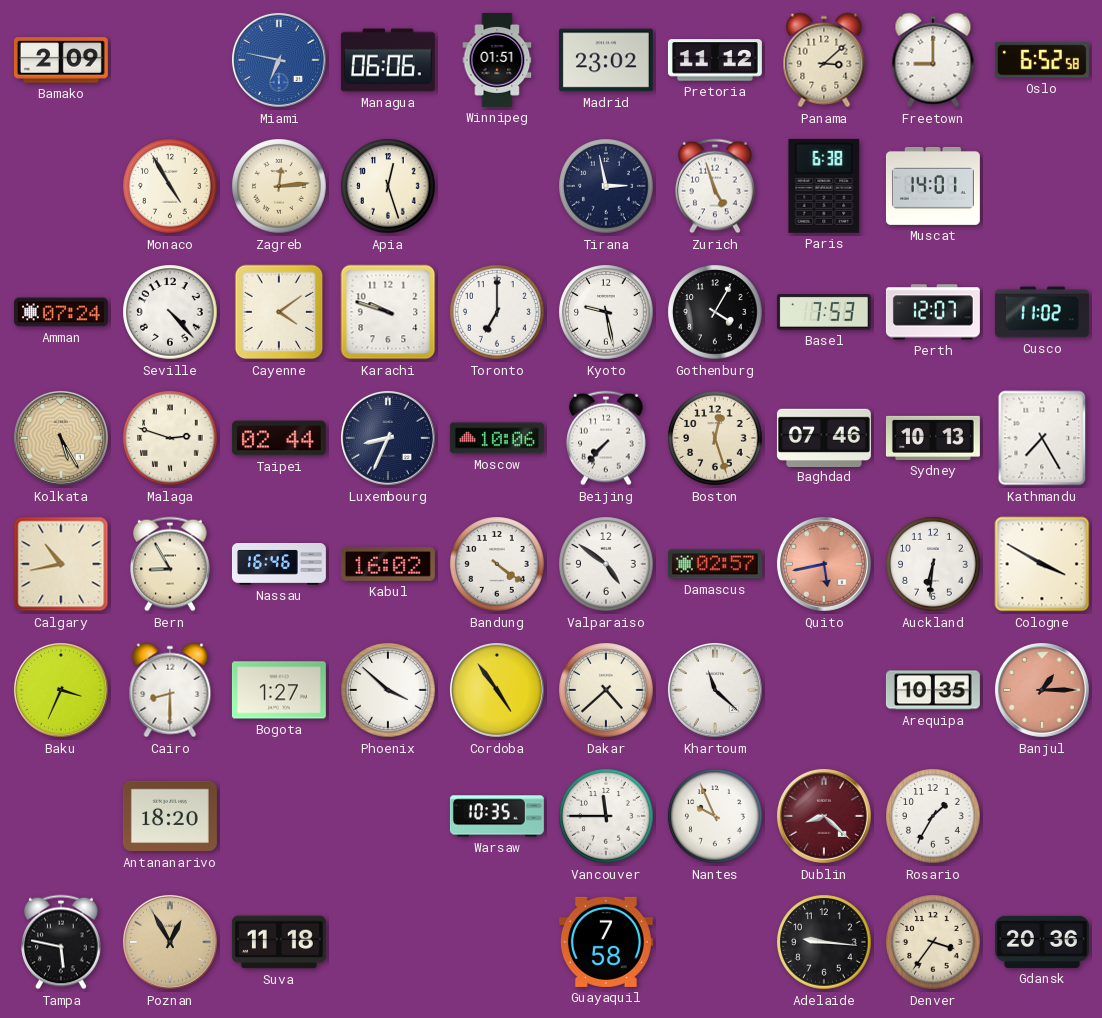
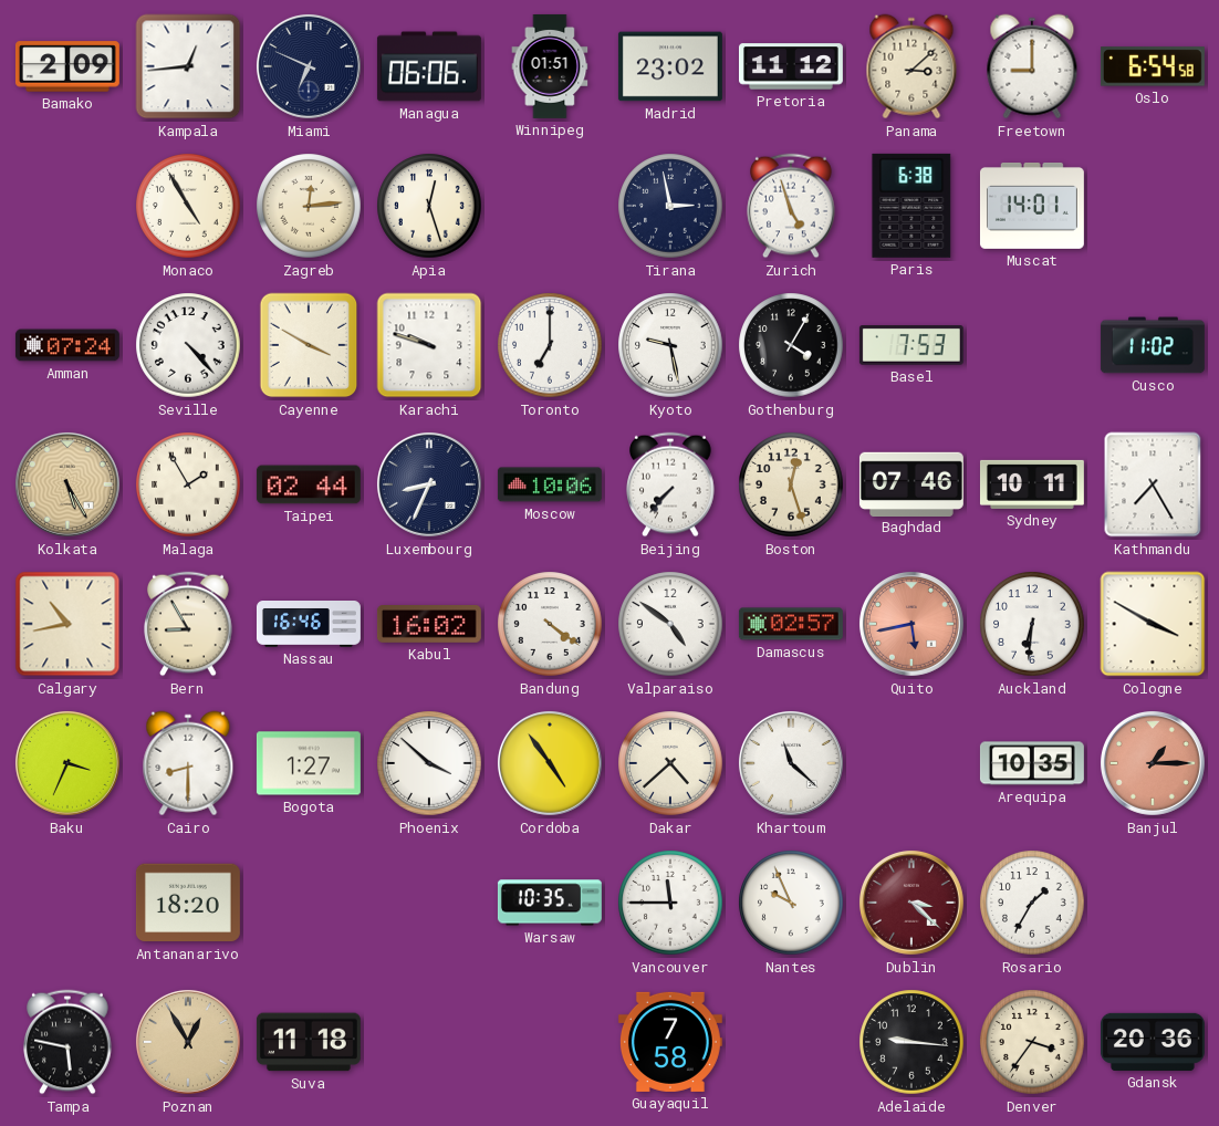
Kampala: none -> 12:44 (188, 66)
Miami: 6:47 -> 6:49 (309, 66)
Miami dial: blue -> navy (309, 66)
Oslo: 6:52 -> 6:54 (1153, 66)
Cayenne: 4:09 -> 3:50 (309, 345)
Perth: 12:07 -> none (933, 312)
Malaga: 2:48 -> 1:55 (188, 484)
Sydney: 10:13 -> 10:11 (1032, 484)
Dublin: 8:22 -> 3:22 (911, 903)
